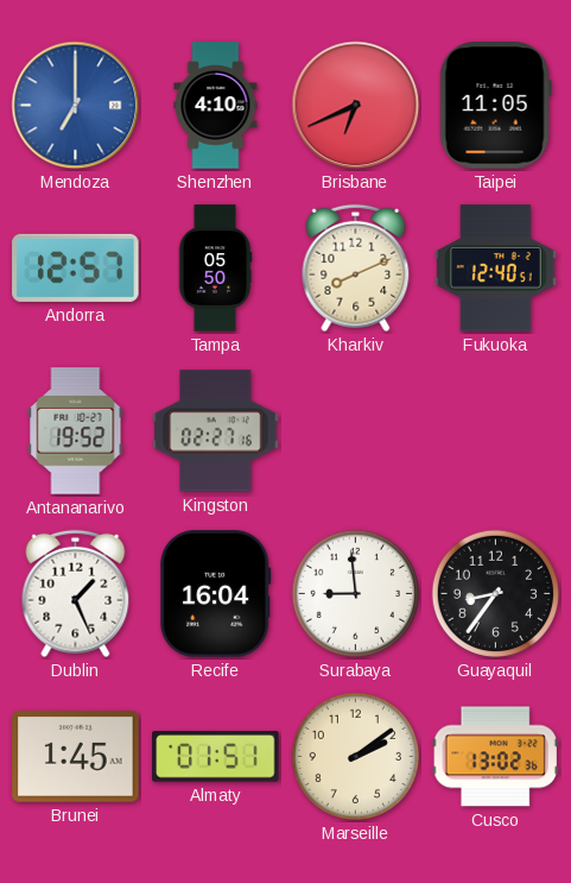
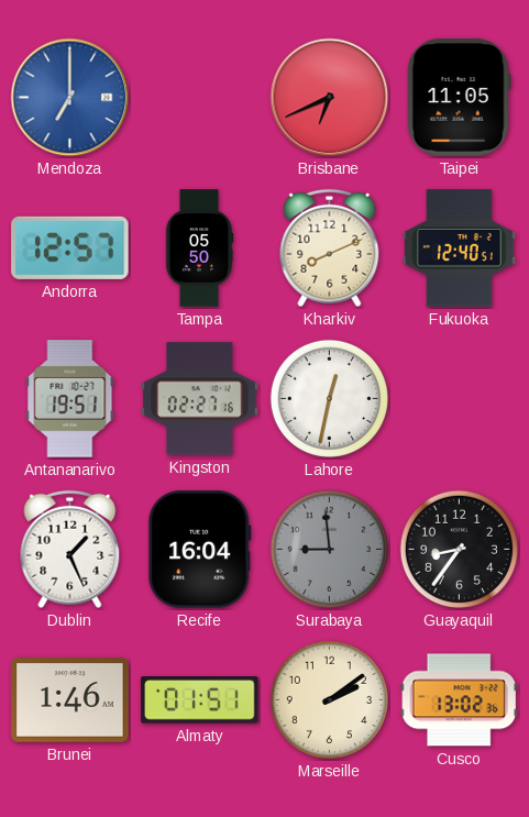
Shenzhen: 4:10 -> none (216, 106)
Antananarivo: 19:52 -> 19:51 (70, 399)
Lahore: none -> 12:32 (329, 398)
Surabaya dial: white -> grey (329, 549)
Brunei: 1:45 -> 1:46 (70, 700)
